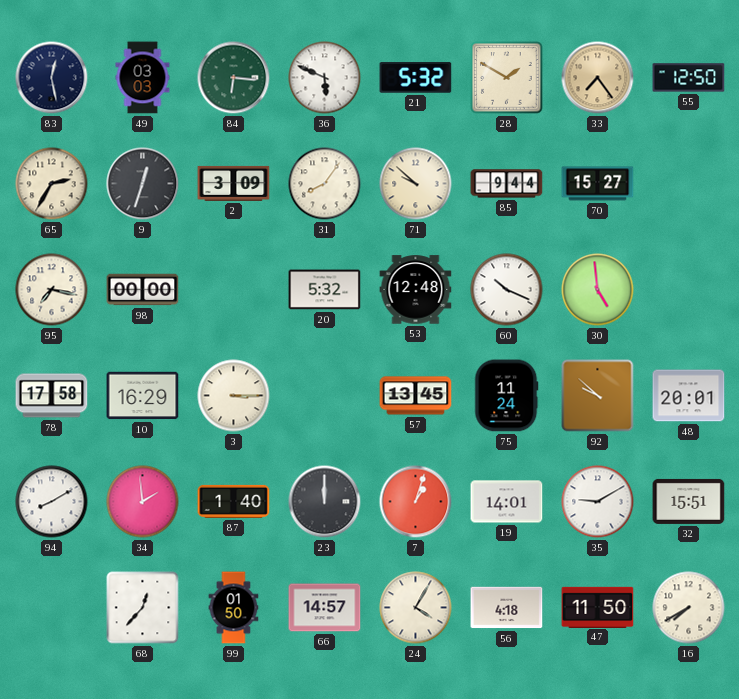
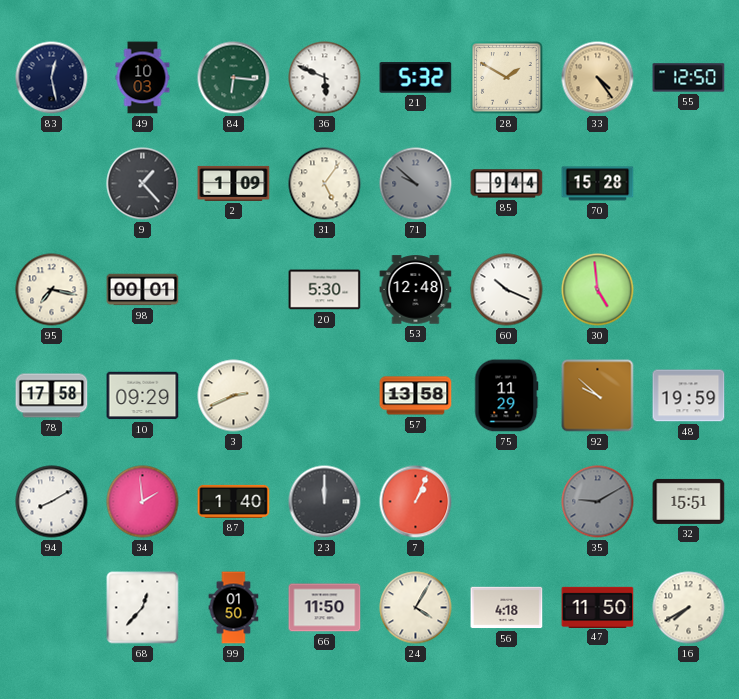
49: 03:03 -> 10:03 (143, 78)
33: 7:24 -> 4:24 (598, 78)
65: 2:35 -> none (52, 184)
9: 12:33 -> 1:23 (143, 184)
2: 3:09 -> 1:09 (234, 183)
31: 8:06 -> 5:06 (325, 184)
71 dial: cream -> grey (416, 184)
70: 15:27 -> 15:28 (598, 184)
98: 00:00 -> 00:01 (143, 290)
20: 5:32 -> 5:30 (325, 290)
10: 16:29 -> 09:29 (143, 396)
3: 3:15 -> 2:41 (234, 396)
57: 13:45 -> 13:58 (416, 396)
75: 11:24 -> 11:29 (507, 396)
48: 20:01 -> 19:59 (689, 396)
7: 1:03 -> 1:04 (416, 502)
19: 14:01 -> none (507, 502)
35 dial: white -> grey (598, 502)
66: 14:57 -> 11:50 (325, 608)
